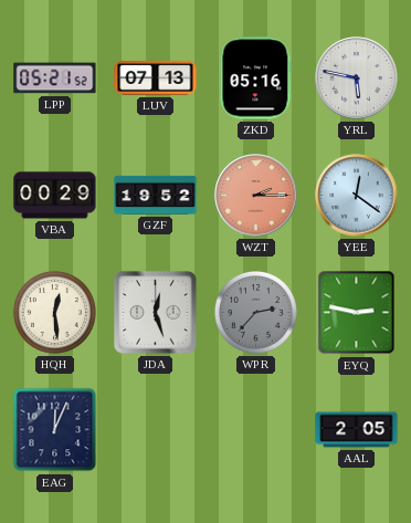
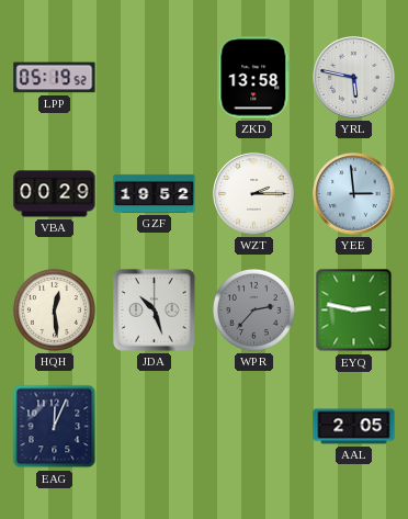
LPP: 05:21 -> 05:19 (55, 78)
LUV: 07:13 -> none (156, 77)
ZKD: 05:16 -> 13:58 (254, 78)
WZT dial: salmon -> white (254, 194)
YEE: 12:21 -> 2:59 (354, 194)
JDA: 12:27 -> 10:27 (155, 311)
